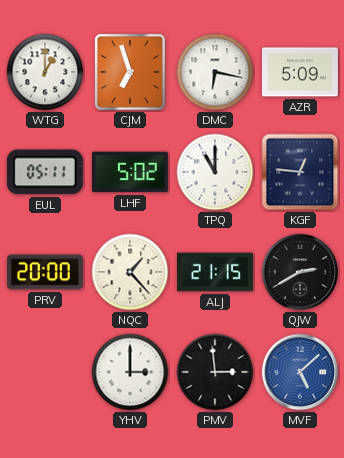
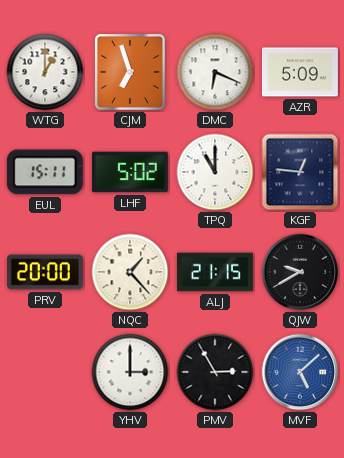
DMC: 6:17 -> 6:19 (215, 72)
EUL: 05:11 -> 15:11 (45, 172)
QJW: 2:40 -> 9:40 (300, 272)
PMV: 2:59 -> 2:55 (215, 372)
